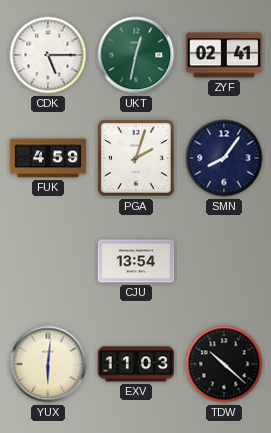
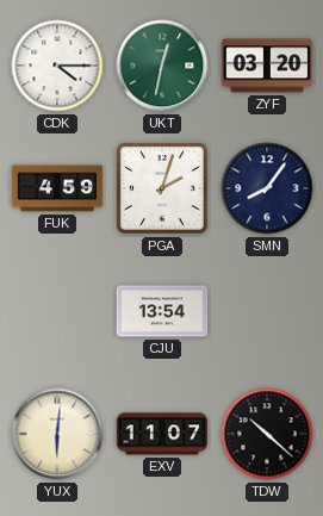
CDK: 5:15 -> 4:15 (57, 66)
ZYF: 02:41 -> 03:20 (267, 66)
EXV: 11:03 -> 11:07 (162, 434)
